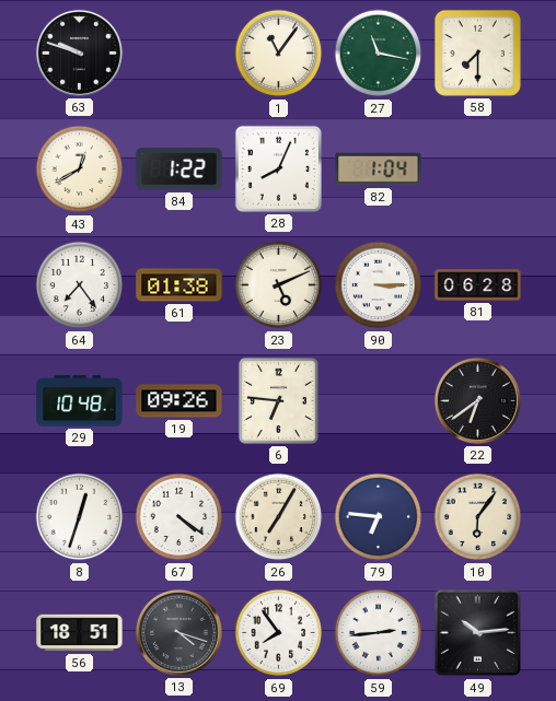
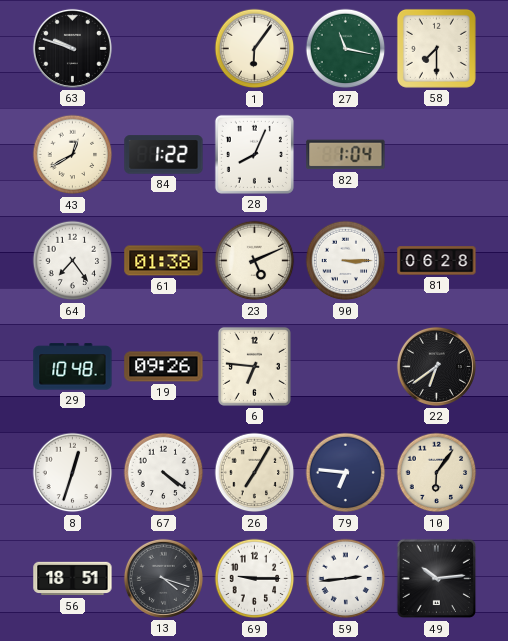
1: 11:06 -> 6:06 (255, 49)
69: 7:54 -> 9:15 (255, 579)
